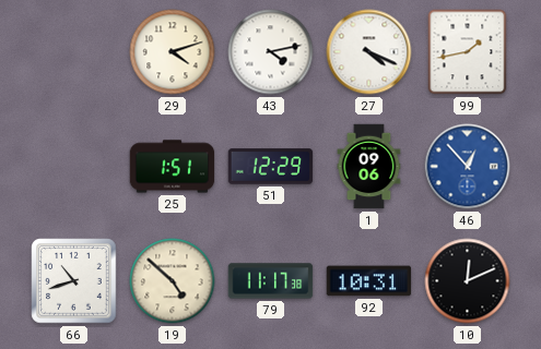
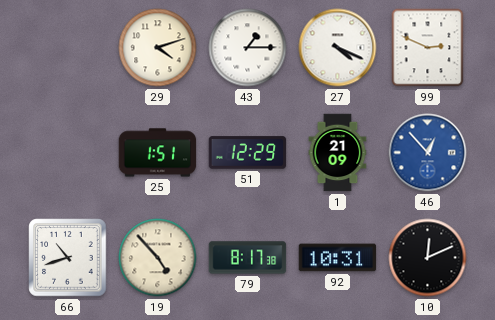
43: 4:13 -> 1:15 (248, 48)
99: 1:43 -> 2:49 (428, 48)
1: 09:06 -> 21:09 (338, 153)
19: 4:52 -> 4:53 (158, 258)
79: 11:17 -> 8:17 (248, 258)
